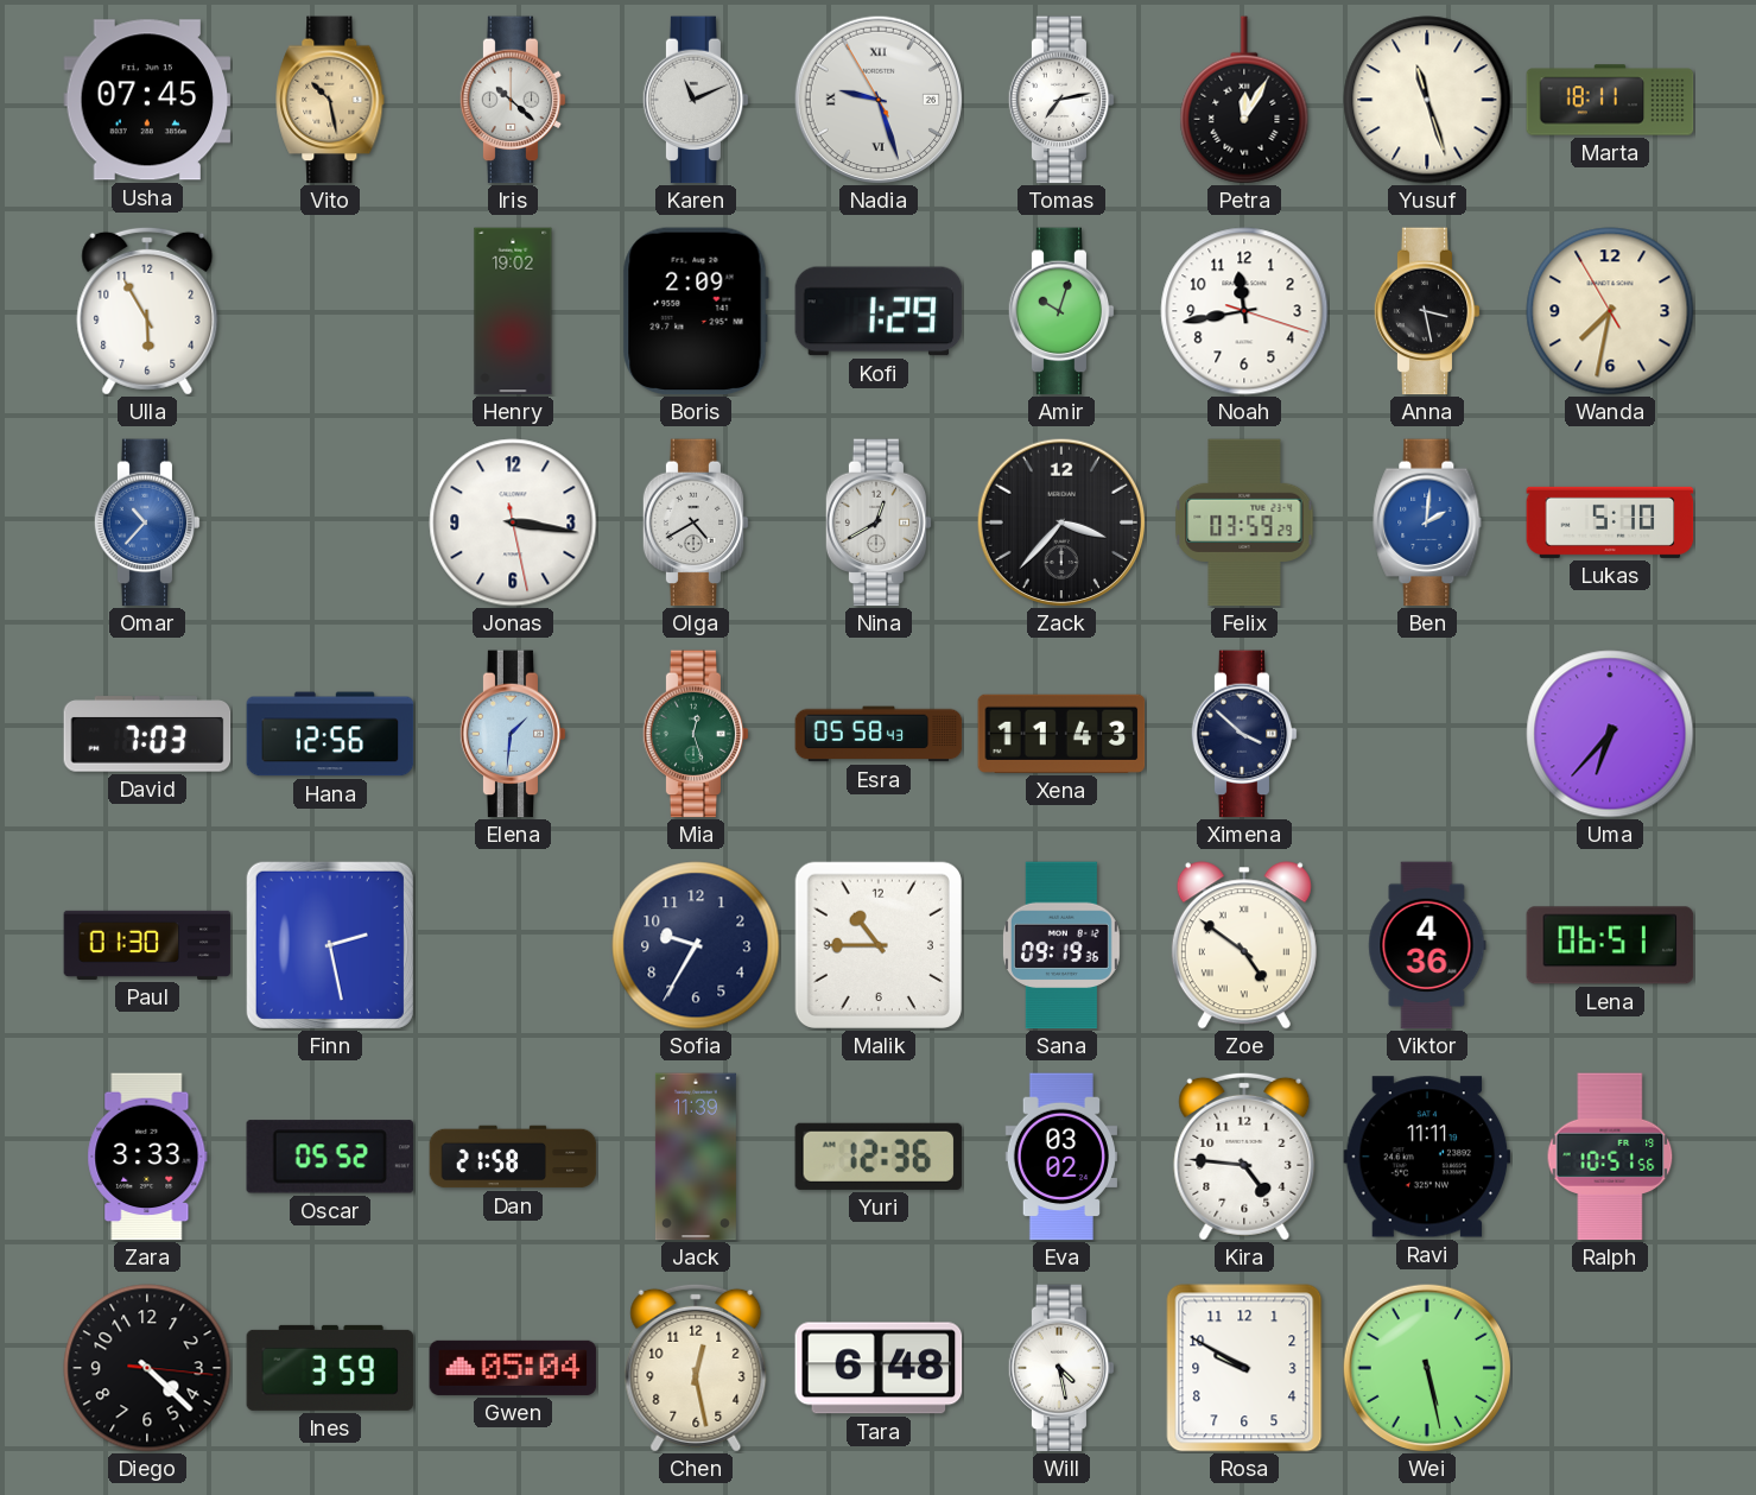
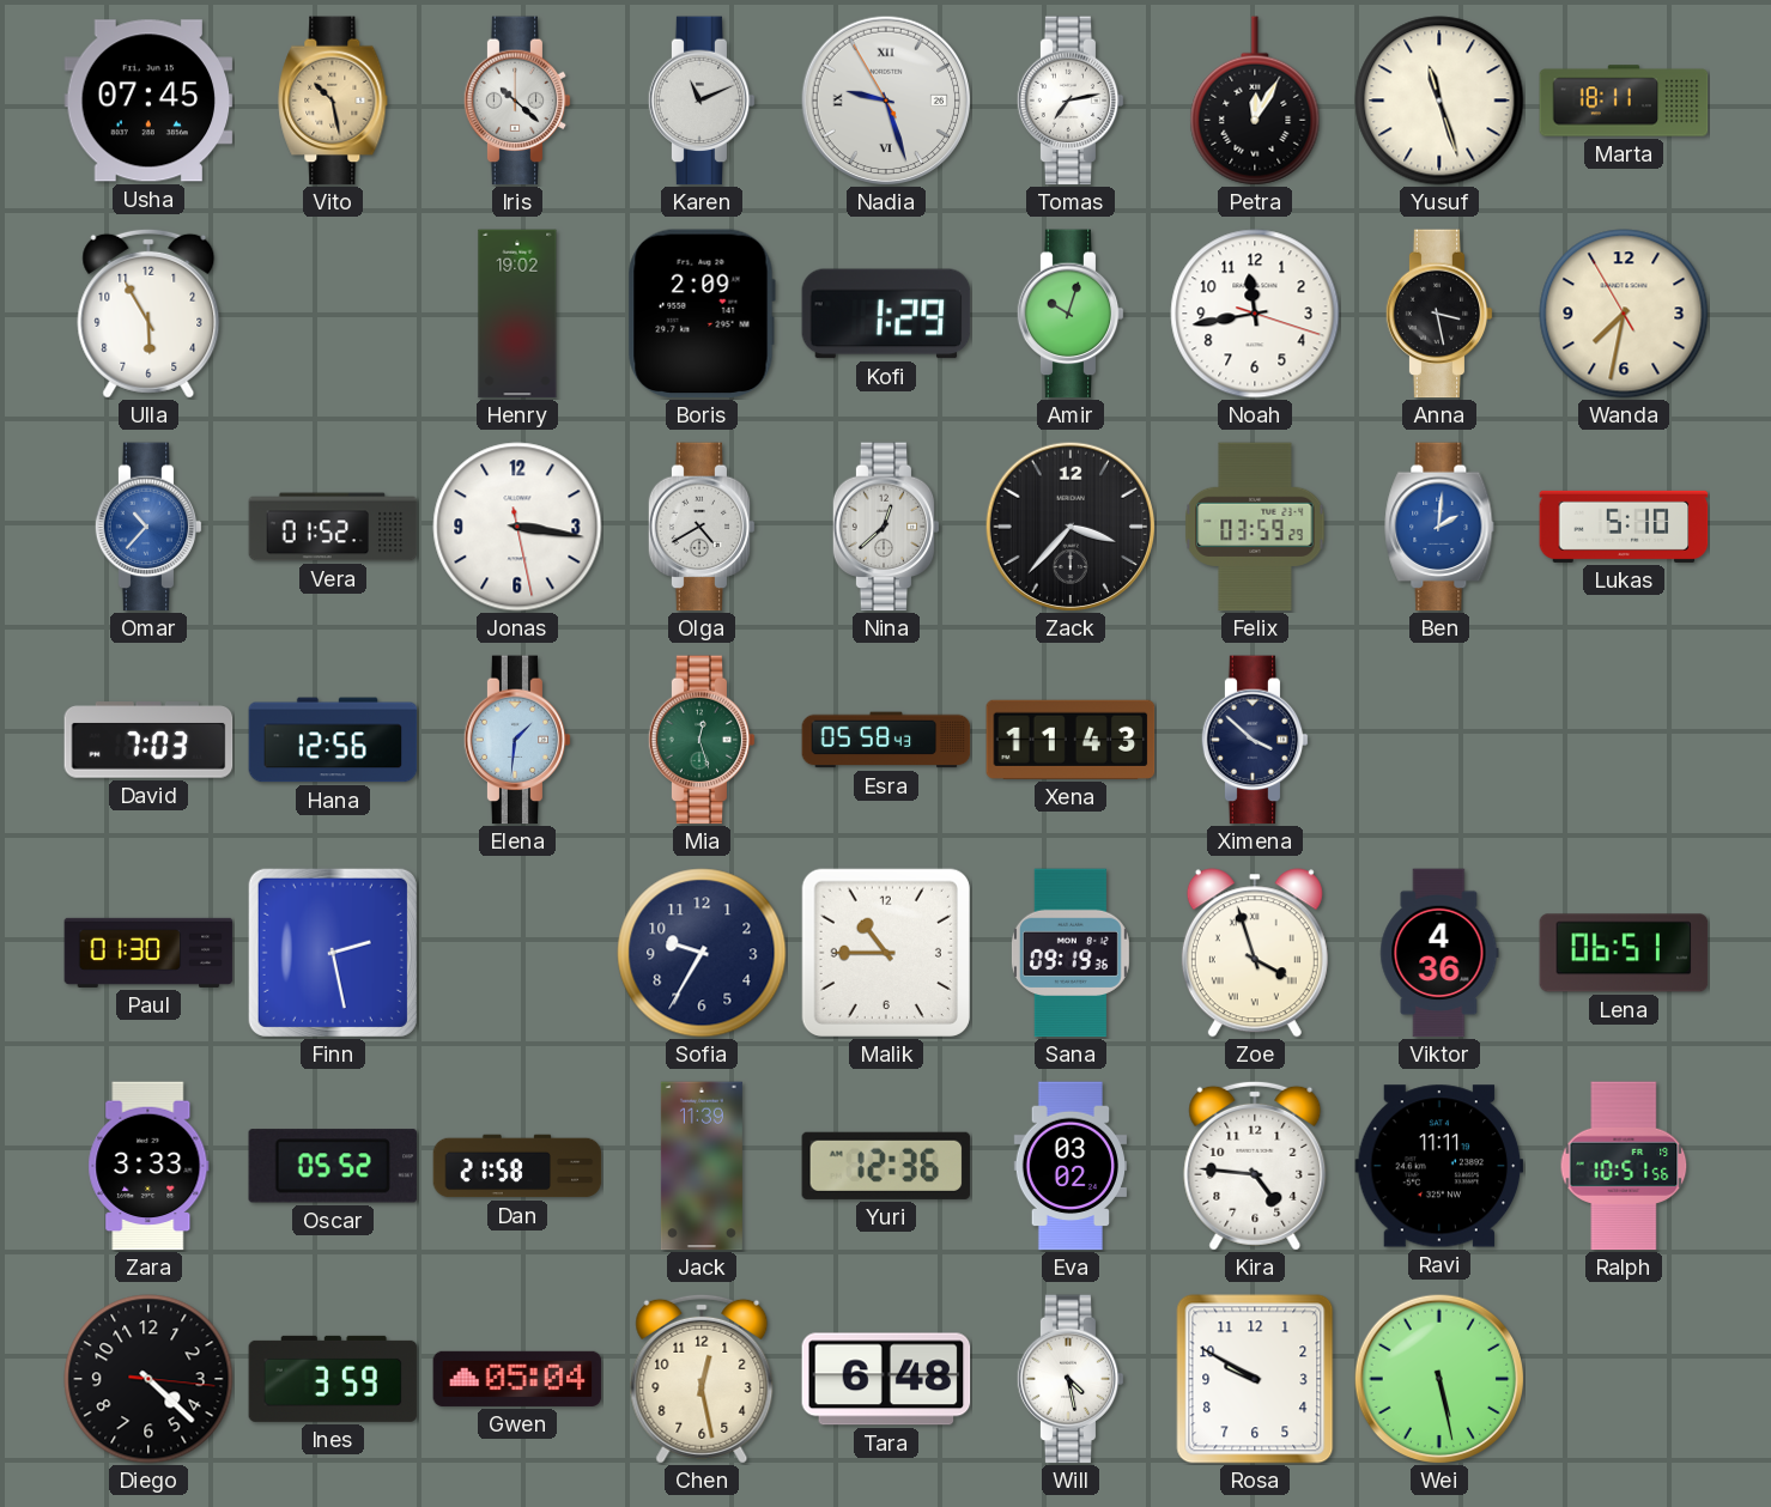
Vera: none -> 01:52 (333, 527)
Nina: 12:40 -> 12:38 (886, 527)
Uma: 6:37 -> none (1610, 734)
Zoe: 4:51 -> 3:57 (1255, 953)
